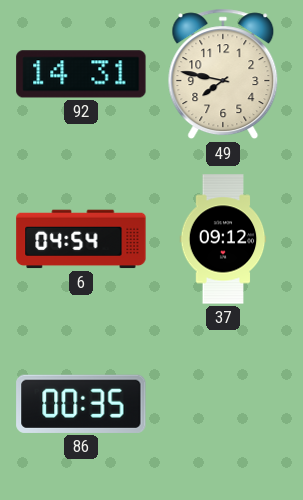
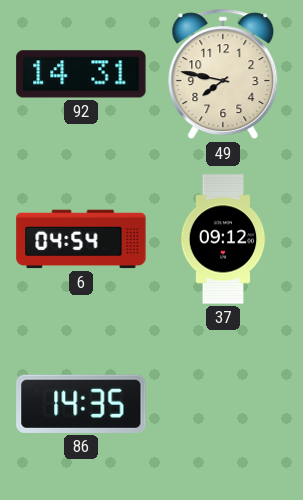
86: 00:35 -> 14:35 (81, 404)
